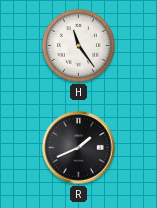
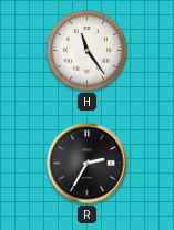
R: 1:41 -> 2:35 (88, 164)
